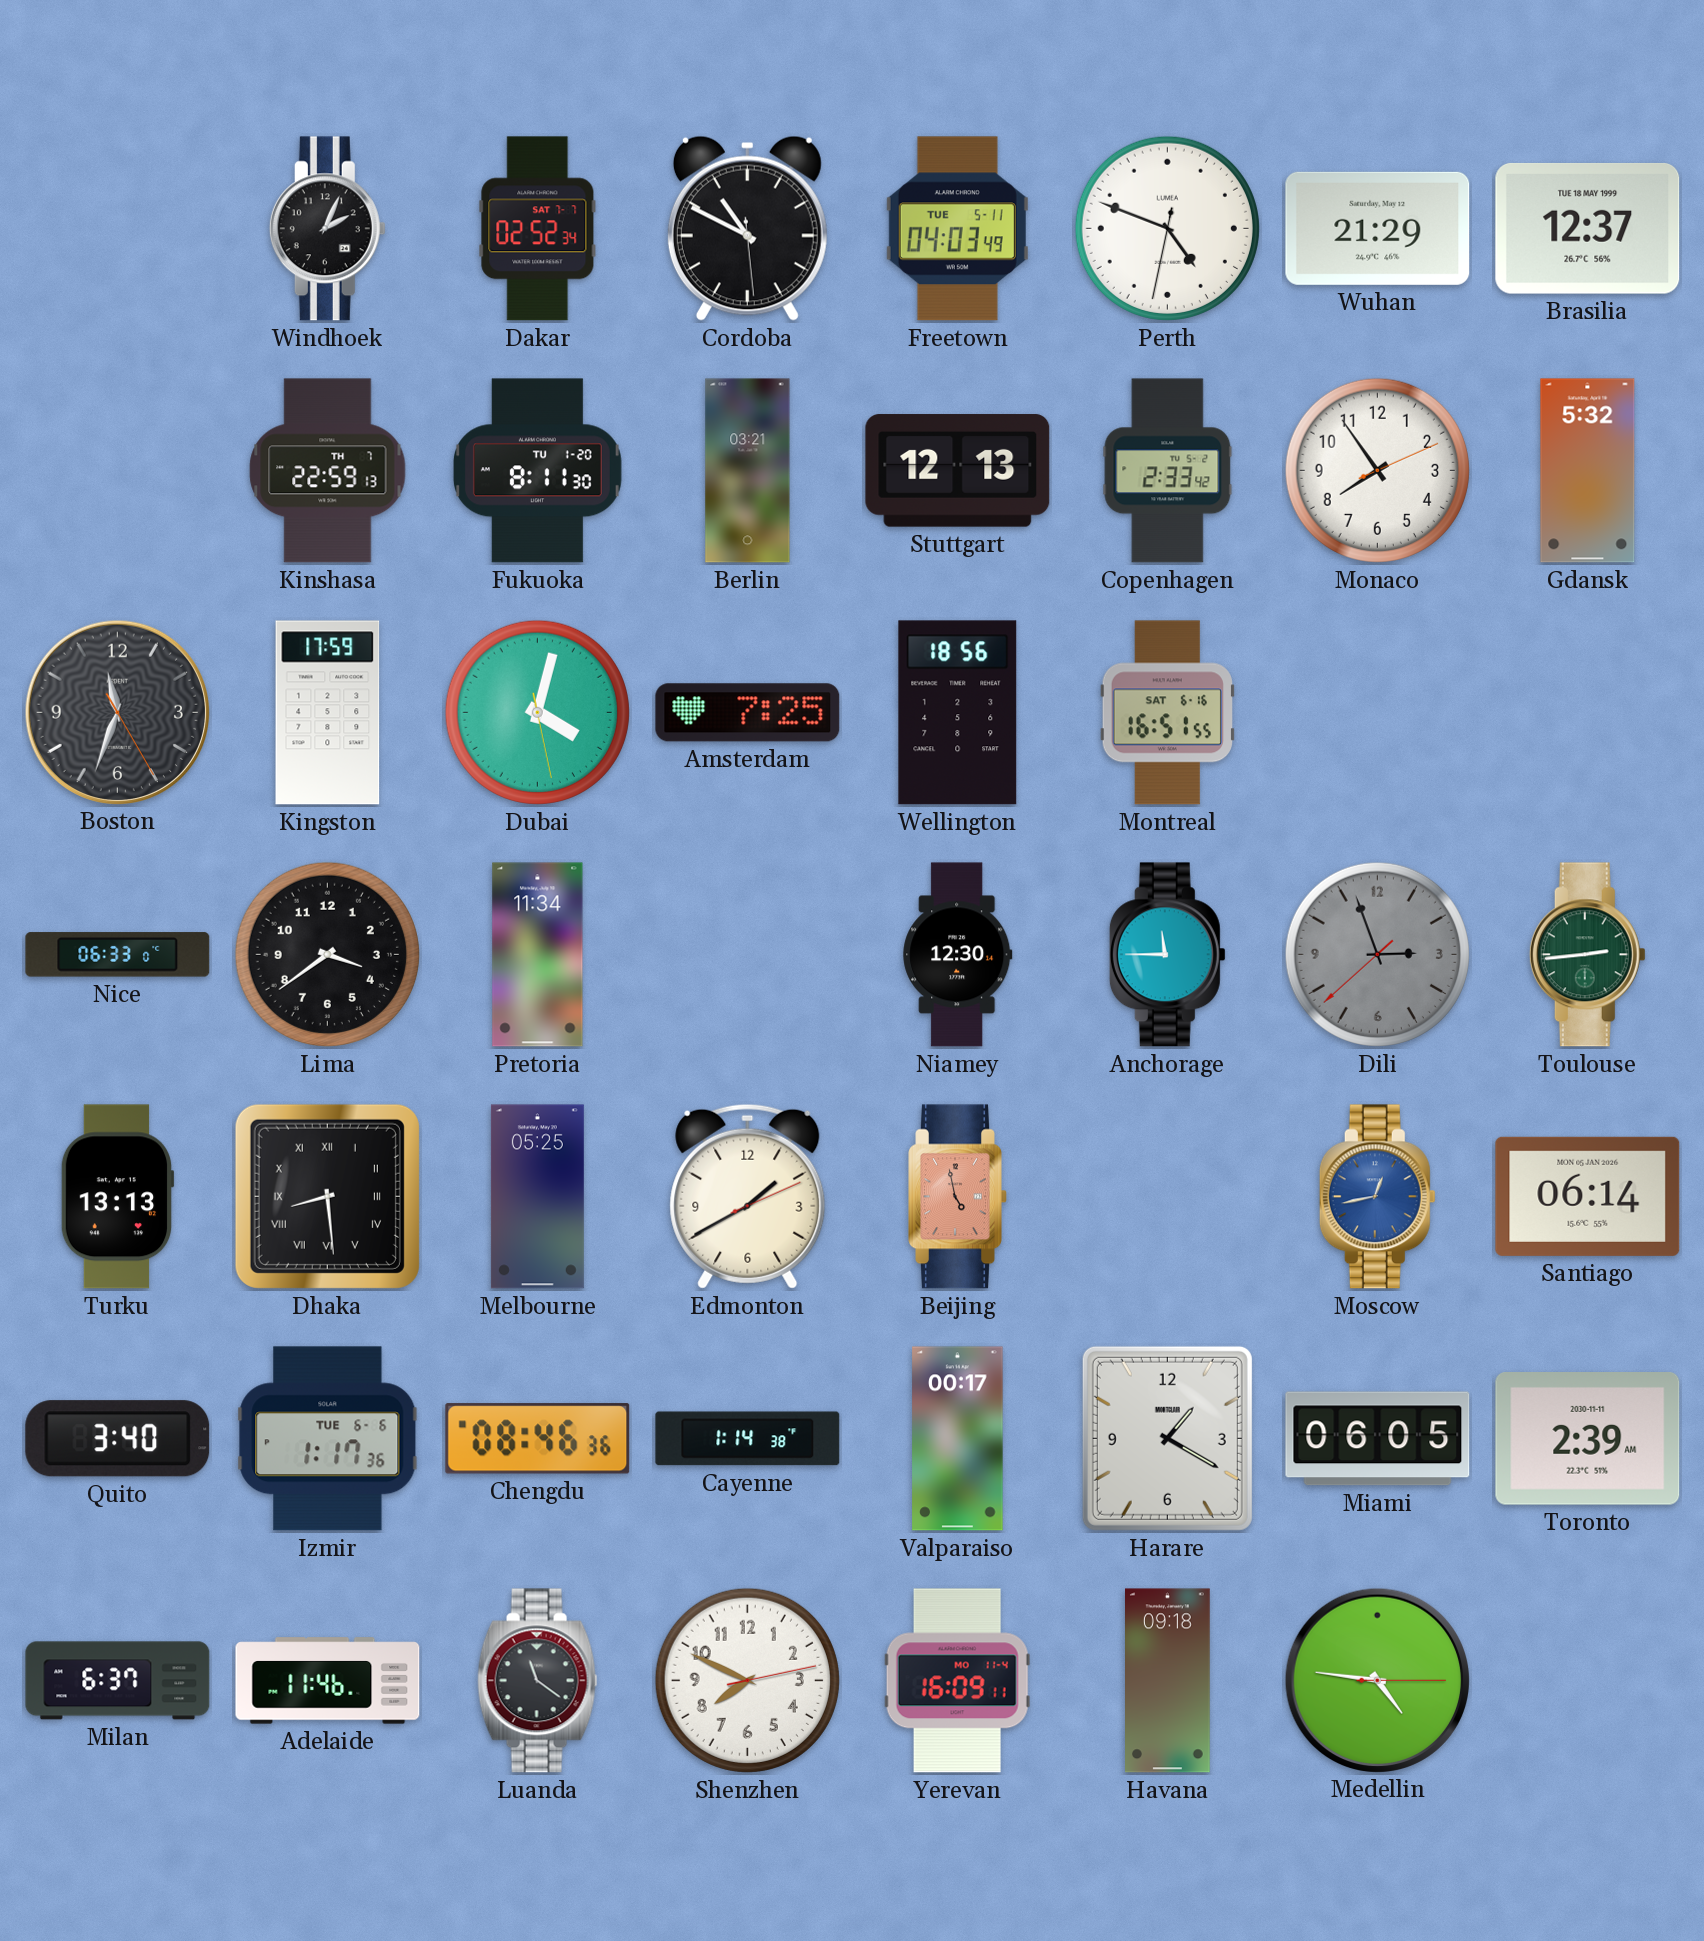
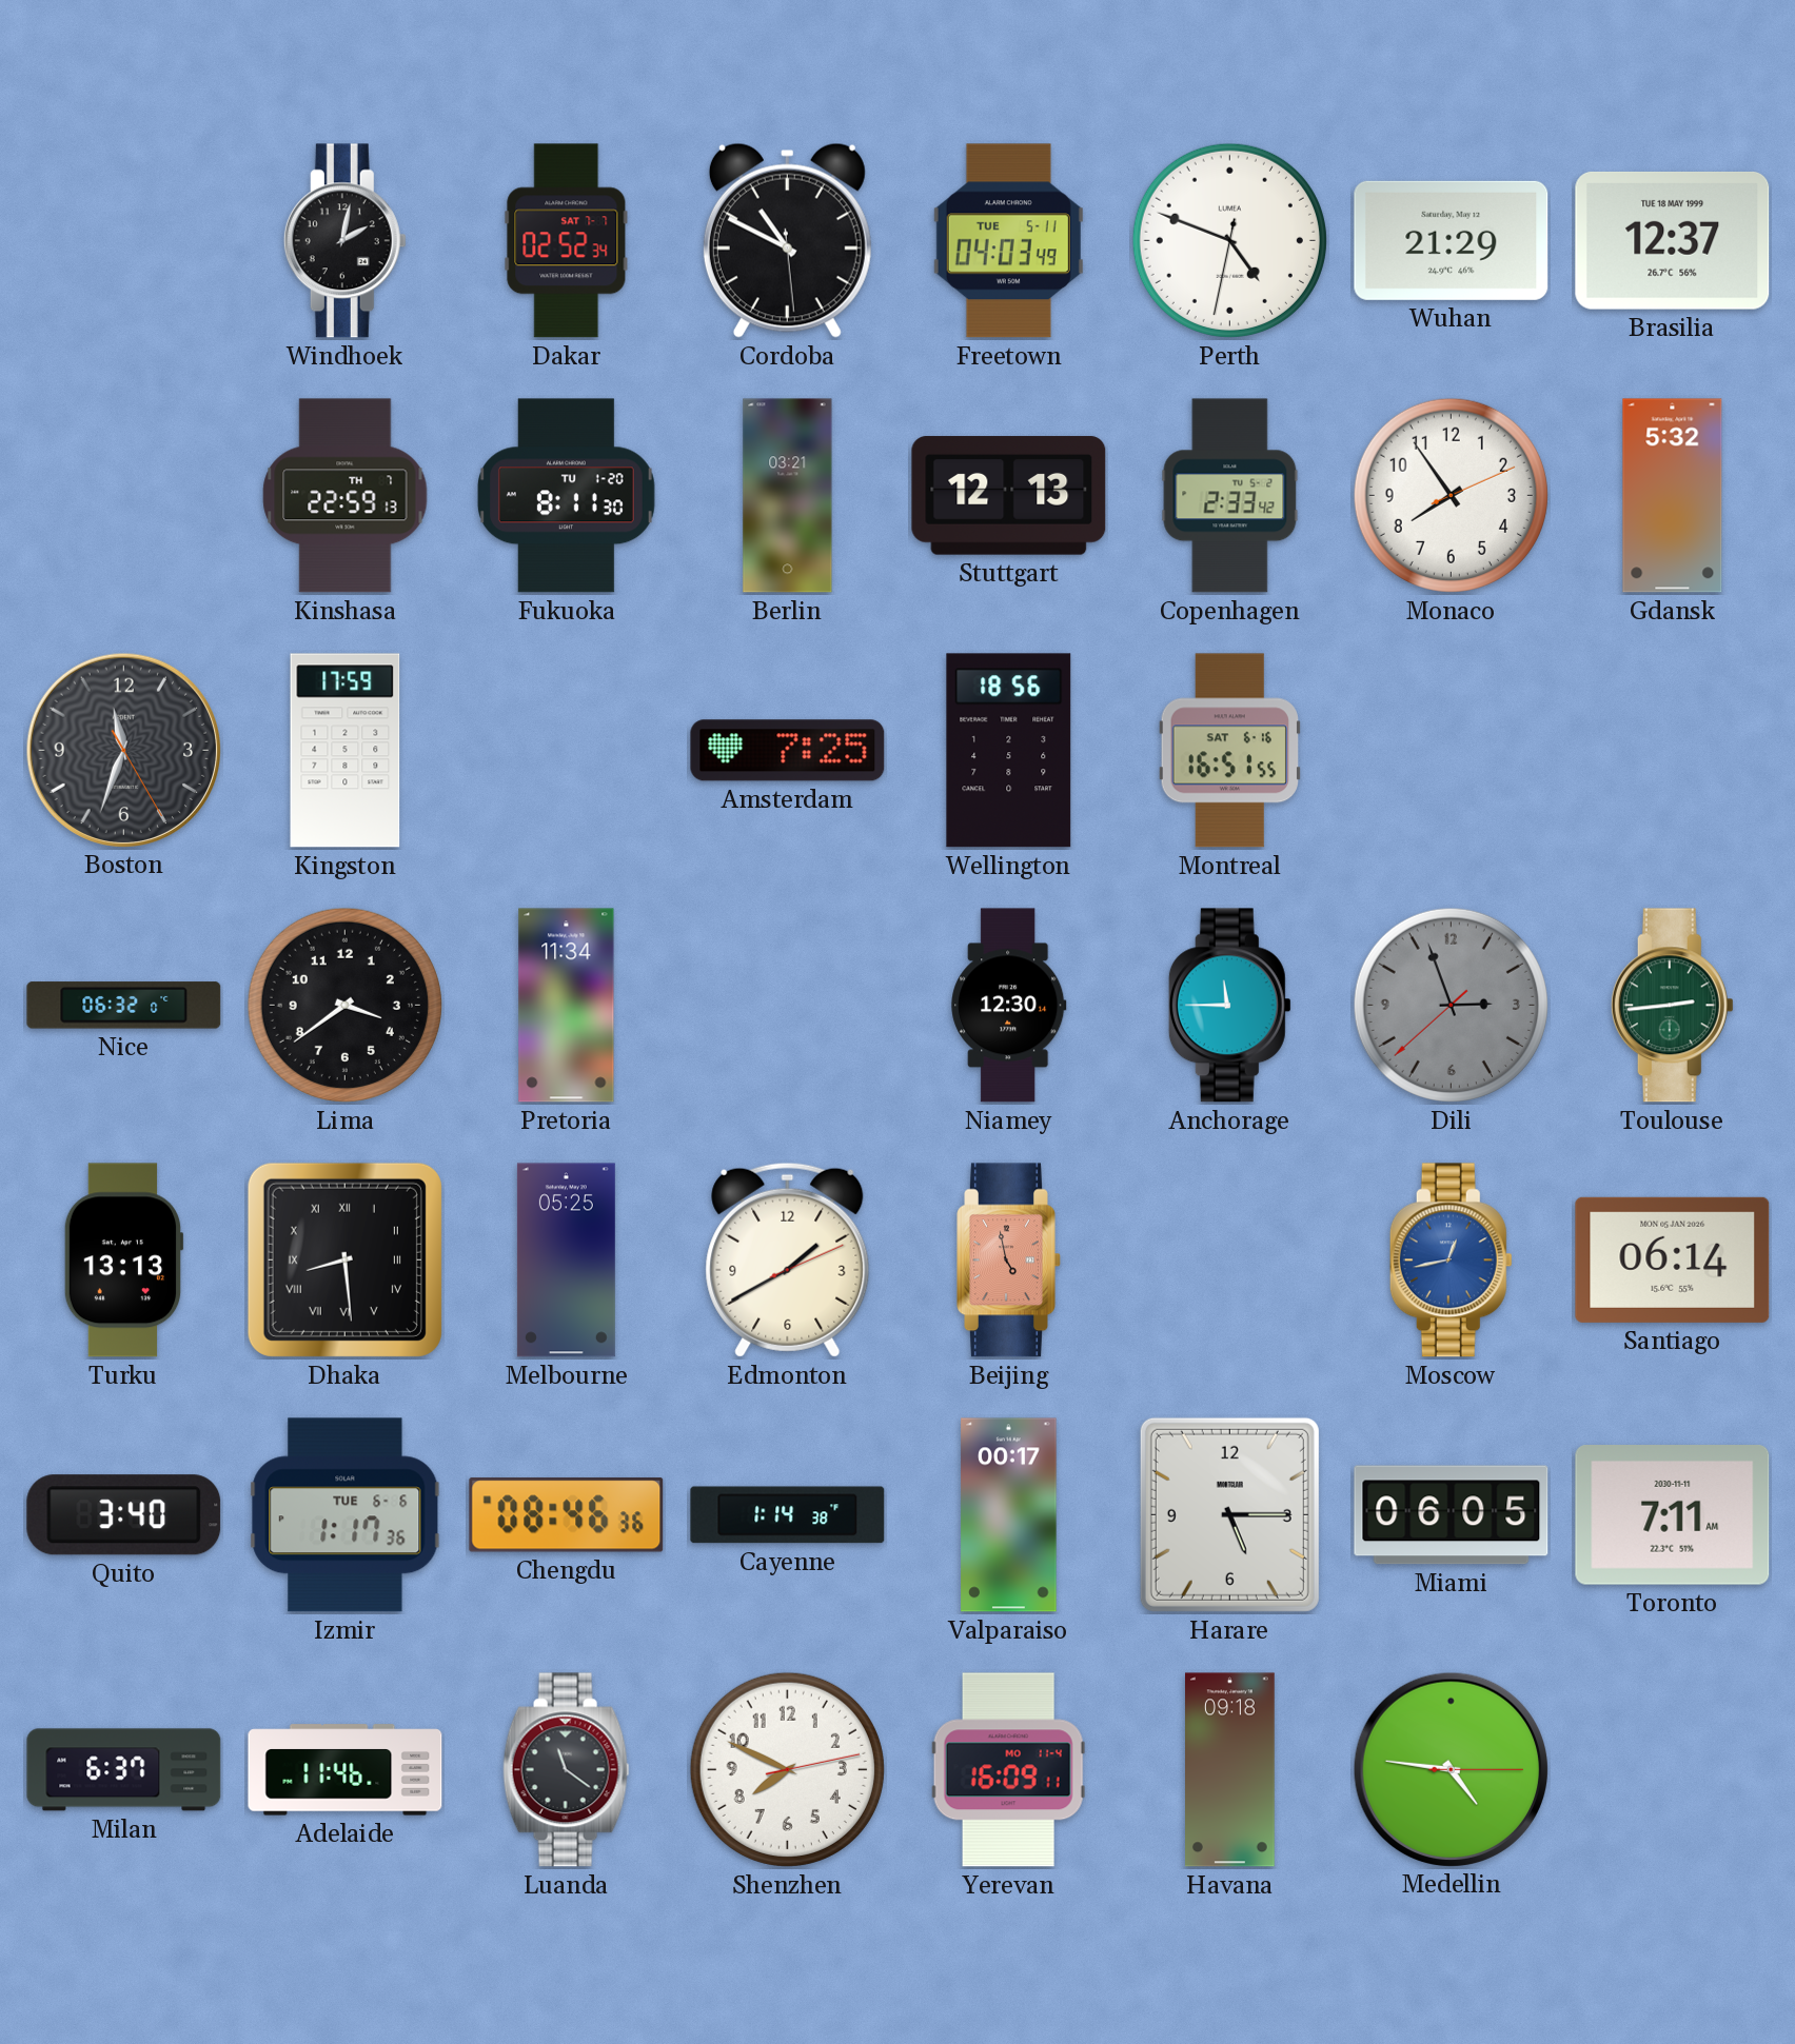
Windhoek: 2:04 -> 2:02 (344, 241)
Dubai: 4:02 -> none (537, 712)
Nice: 06:33 -> 06:32 (124, 1006)
Harare: 1:20 -> 5:15 (1229, 1514)
Toronto: 2:39 -> 7:11 (1673, 1515)
